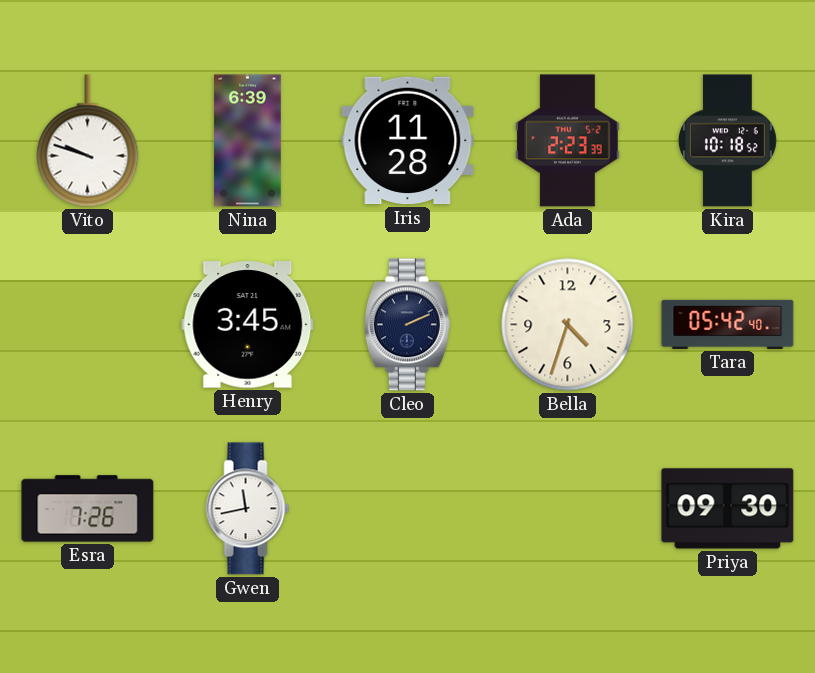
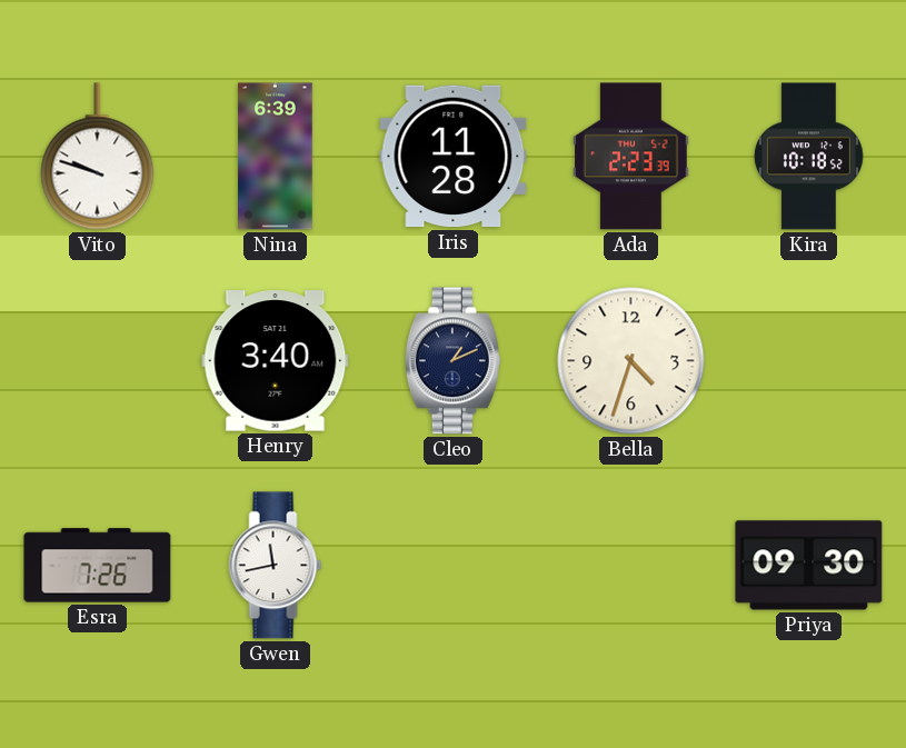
Henry: 3:45 -> 3:40 (276, 361)
Cleo: 2:11 -> 1:11 (452, 361)
Tara: 05:42 -> none (728, 324)
